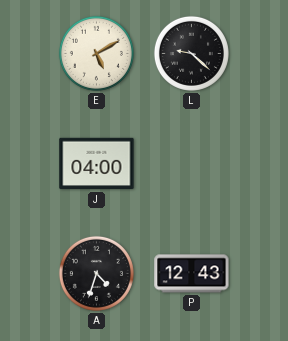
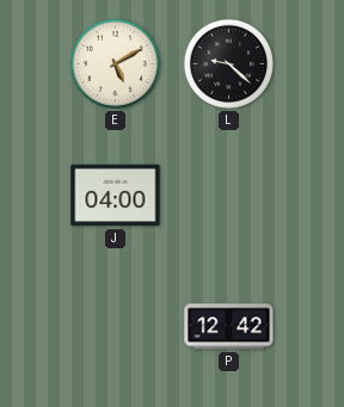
A: 4:33 -> none (96, 273)
P: 12:43 -> 12:42 (229, 327)
